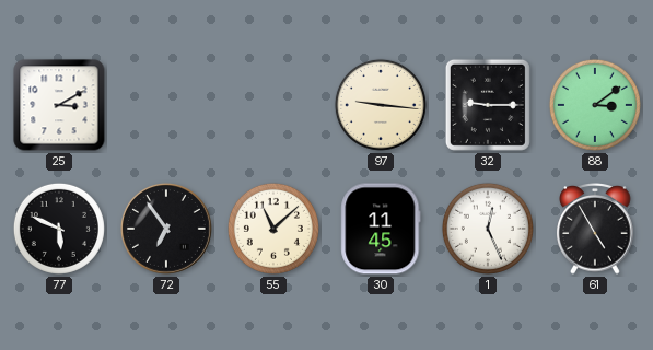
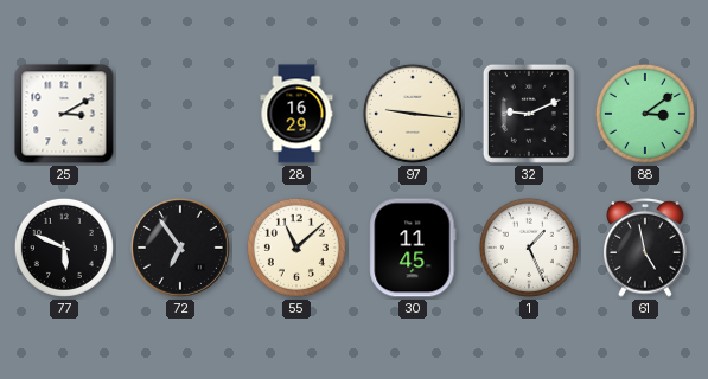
28: none -> 16:29 (296, 114)
32: 9:15 -> 9:11 (529, 114)
1: 12:26 -> 1:26 (529, 248)
61: 4:55 -> 4:58 (645, 248)
